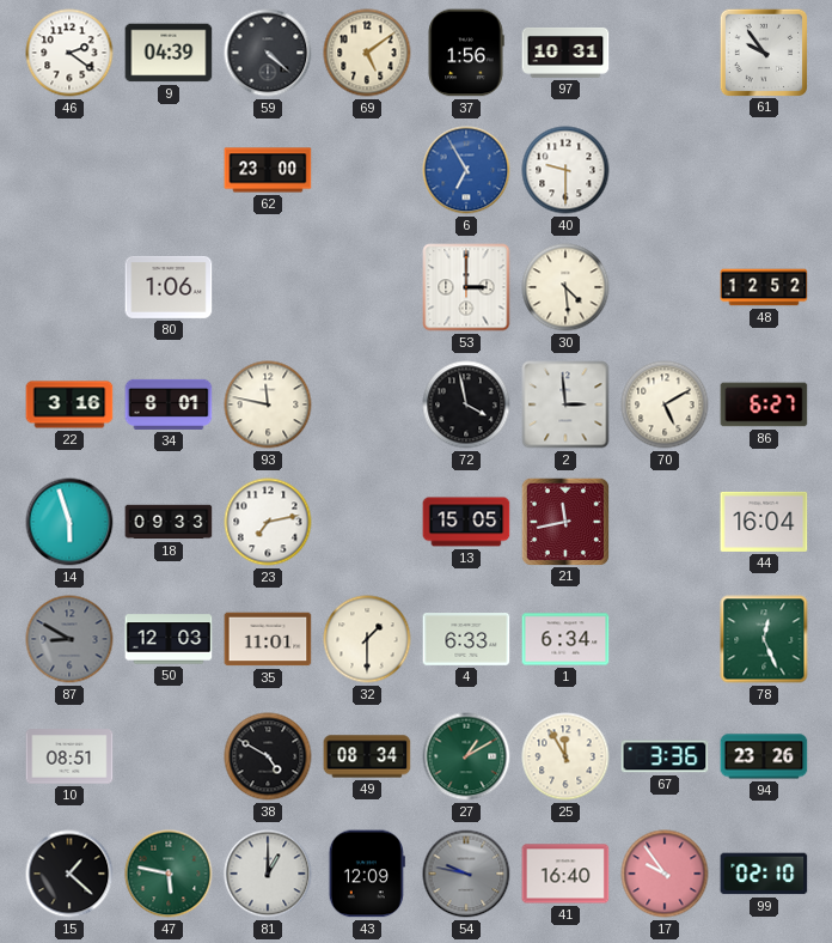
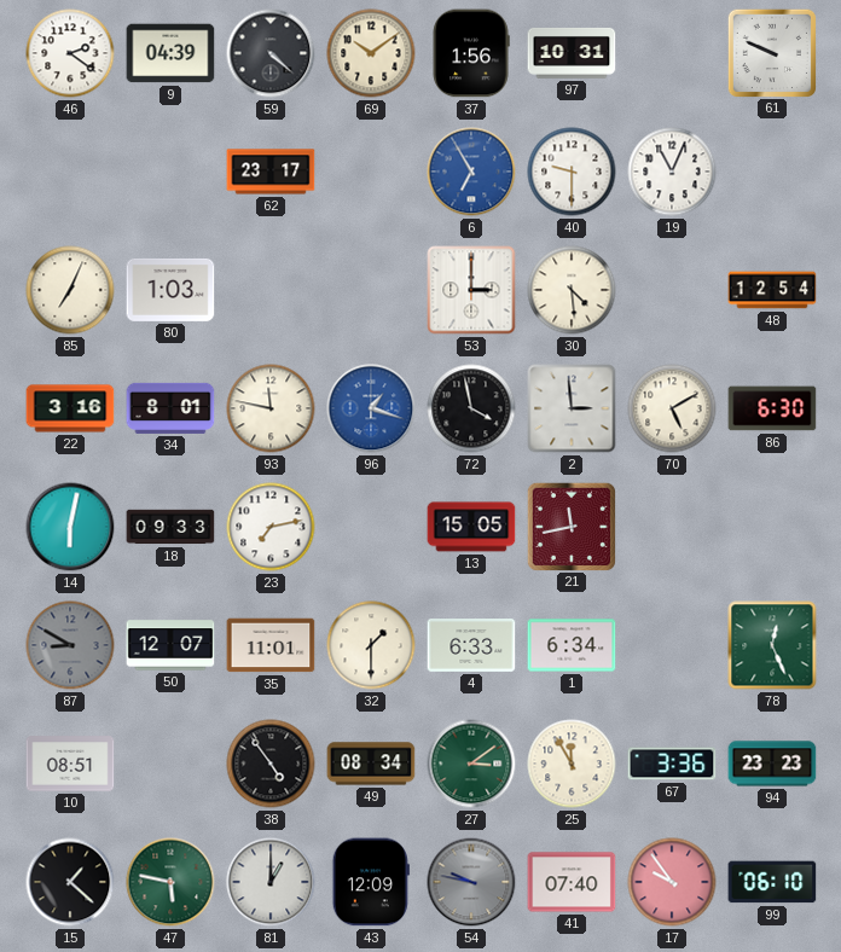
69: 5:09 -> 10:09 (371, 53)
61: 9:54 -> 9:49 (771, 52)
62: 23:00 -> 23:17 (271, 172)
19: none -> 11:04 (672, 172)
85: none -> 7:04 (70, 290)
80: 1:06 -> 1:03 (170, 290)
48: 12:52 -> 12:54 (772, 290)
96: none -> 1:18 (371, 408)
86: 6:27 -> 6:30 (772, 408)
14: 5:57 -> 6:02 (70, 527)
44: 16:04 -> none (764, 522)
50: 12:03 -> 12:07 (170, 645)
38: 4:50 -> 4:54 (271, 764)
27: 1:10 -> 3:09 (471, 764)
94: 23:26 -> 23:23 (772, 764)
41: 16:40 -> 07:40 (572, 882)
99: 02:10 -> 06:10 (772, 882)
